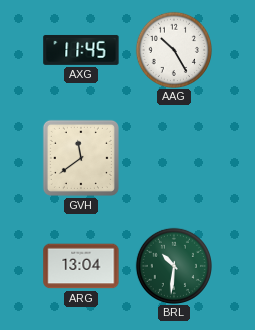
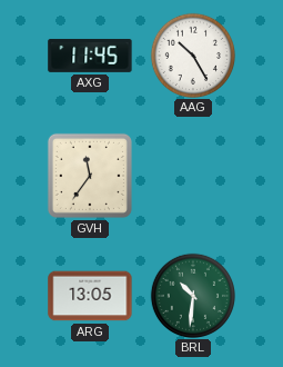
GVH: 11:39 -> 11:36 (90, 176)
ARG: 13:04 -> 13:05 (90, 296)
